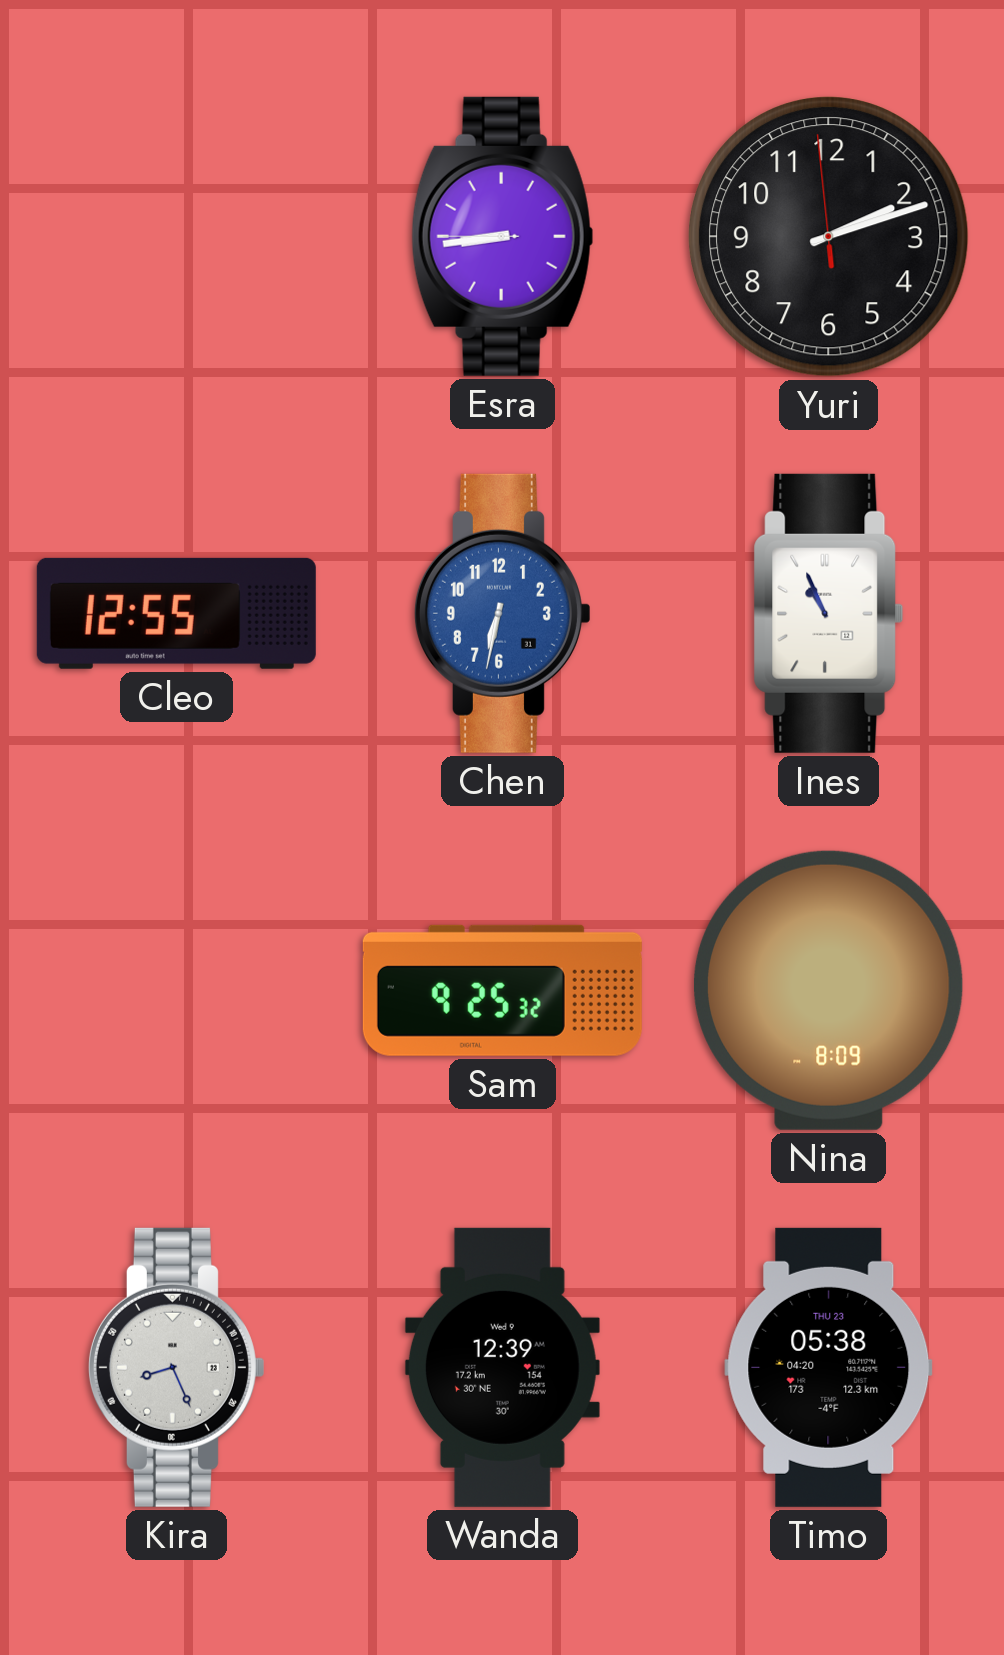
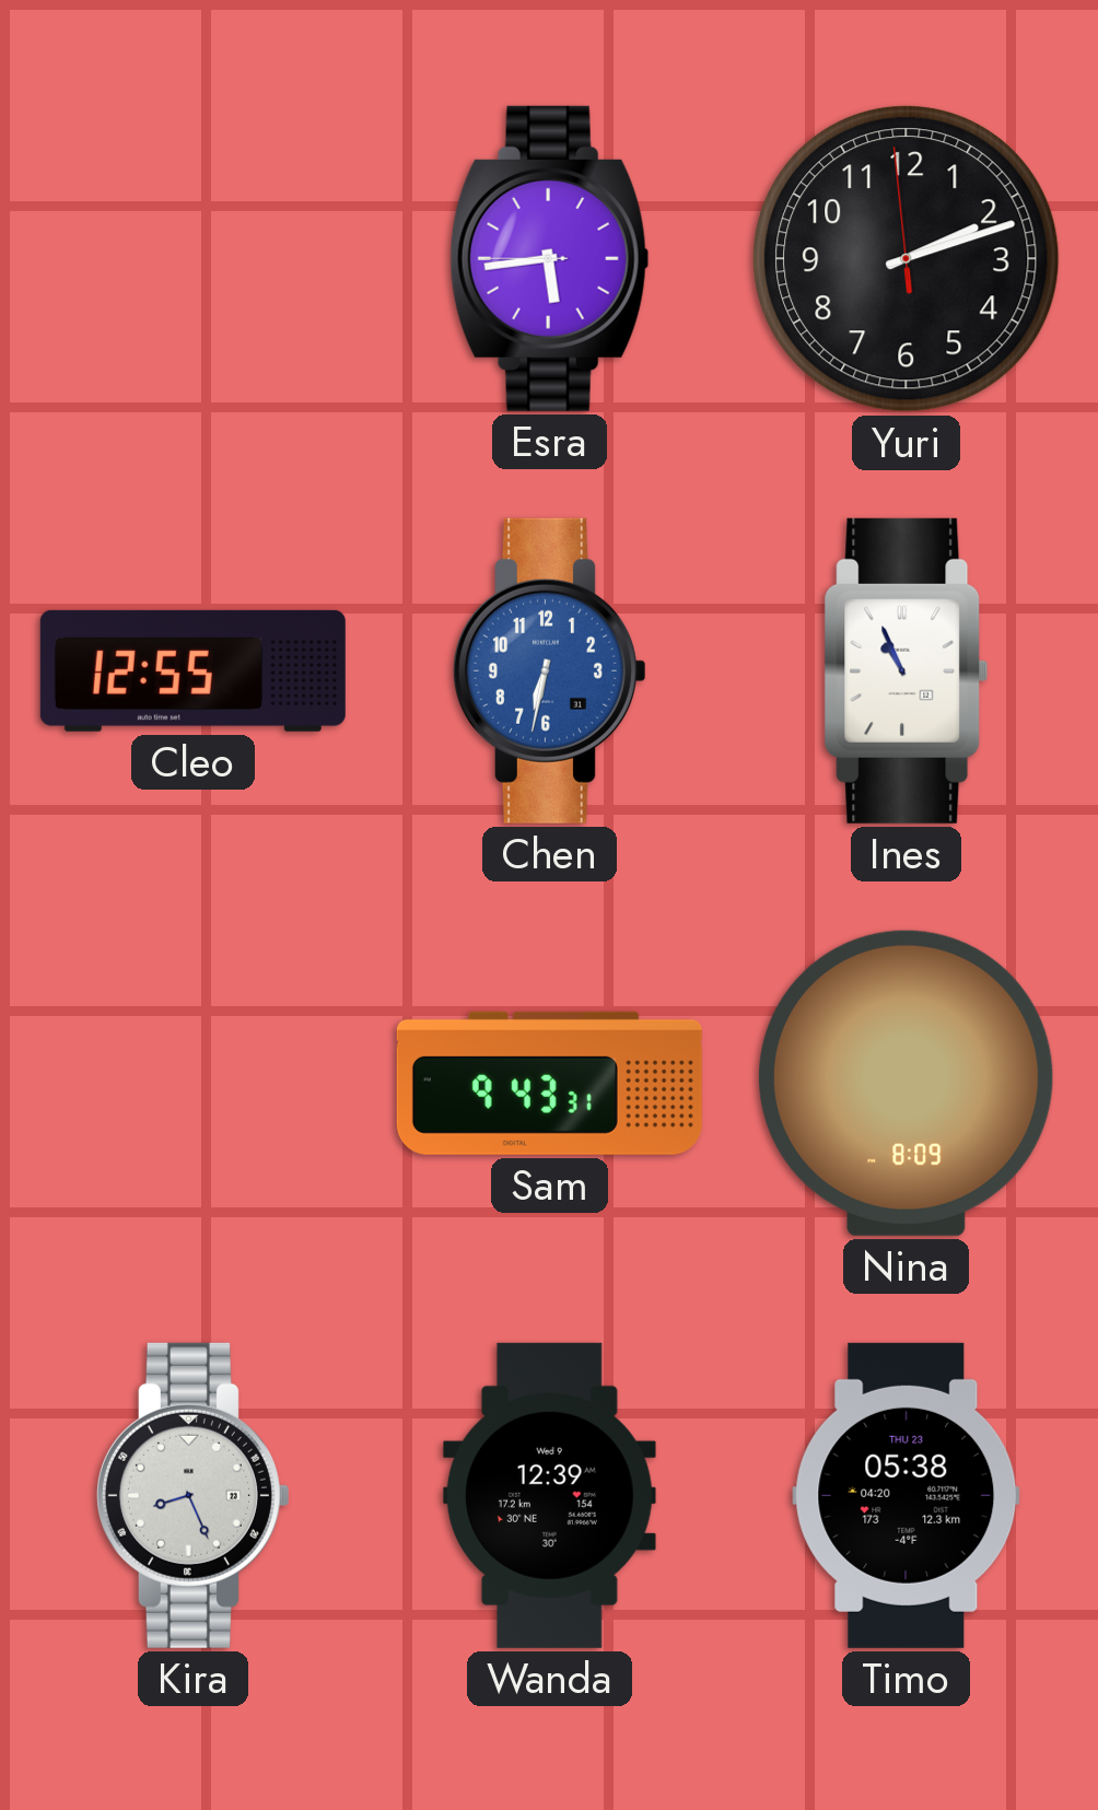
Esra: 8:43 -> 5:43 (550, 258)
Sam: 9:25 -> 9:43 (549, 1083)
